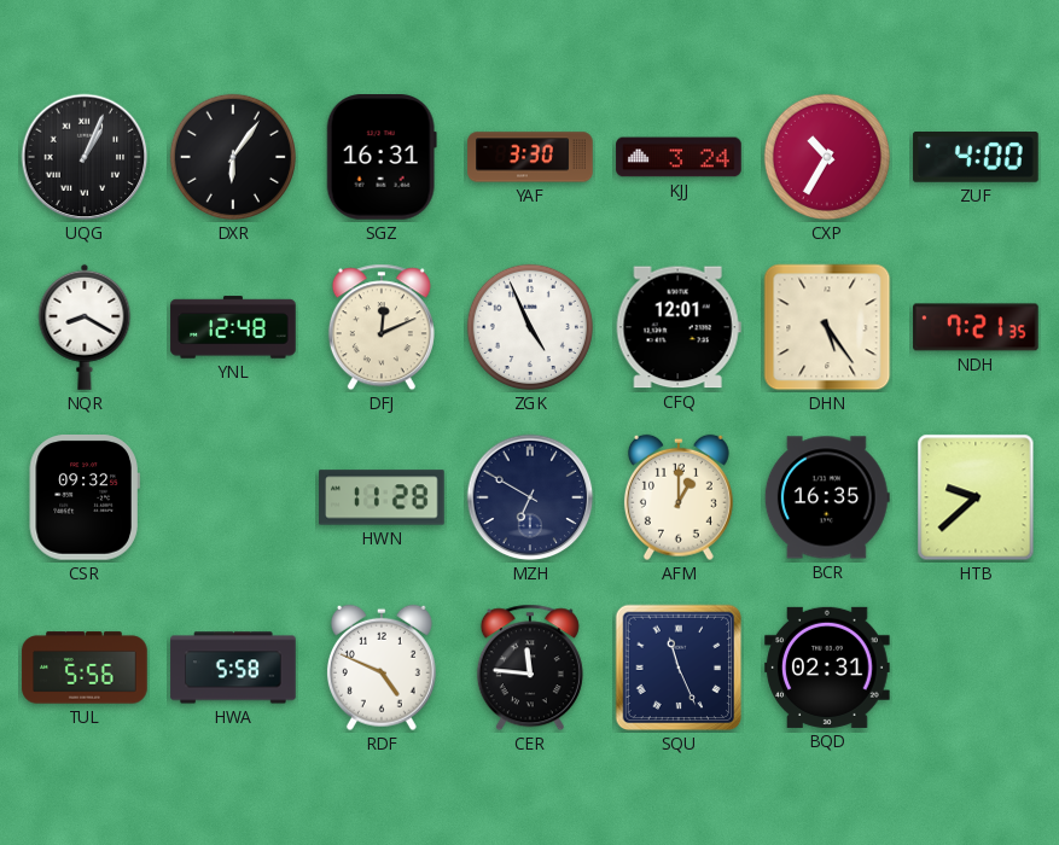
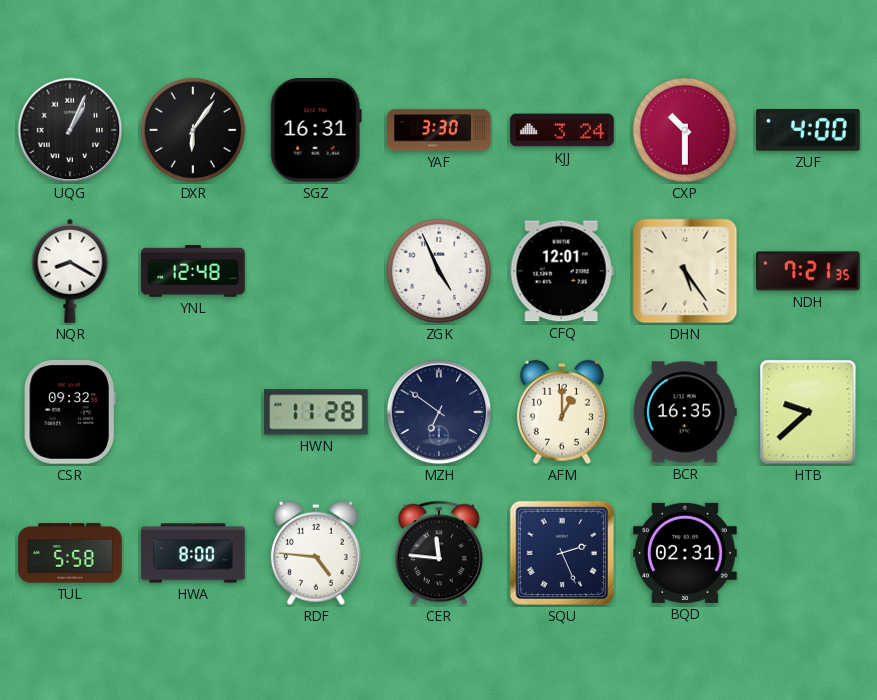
CXP: 10:35 -> 10:30 (685, 130)
DFJ: 12:11 -> none (382, 327)
MZH: 6:50 -> 6:51 (439, 412)
TUL: 5:56 -> 5:58 (70, 553)
HWA: 5:58 -> 8:00 (193, 553)
RDF: 4:49 -> 4:46 (316, 553)
SQU: 11:26 -> 2:26 (562, 553)
